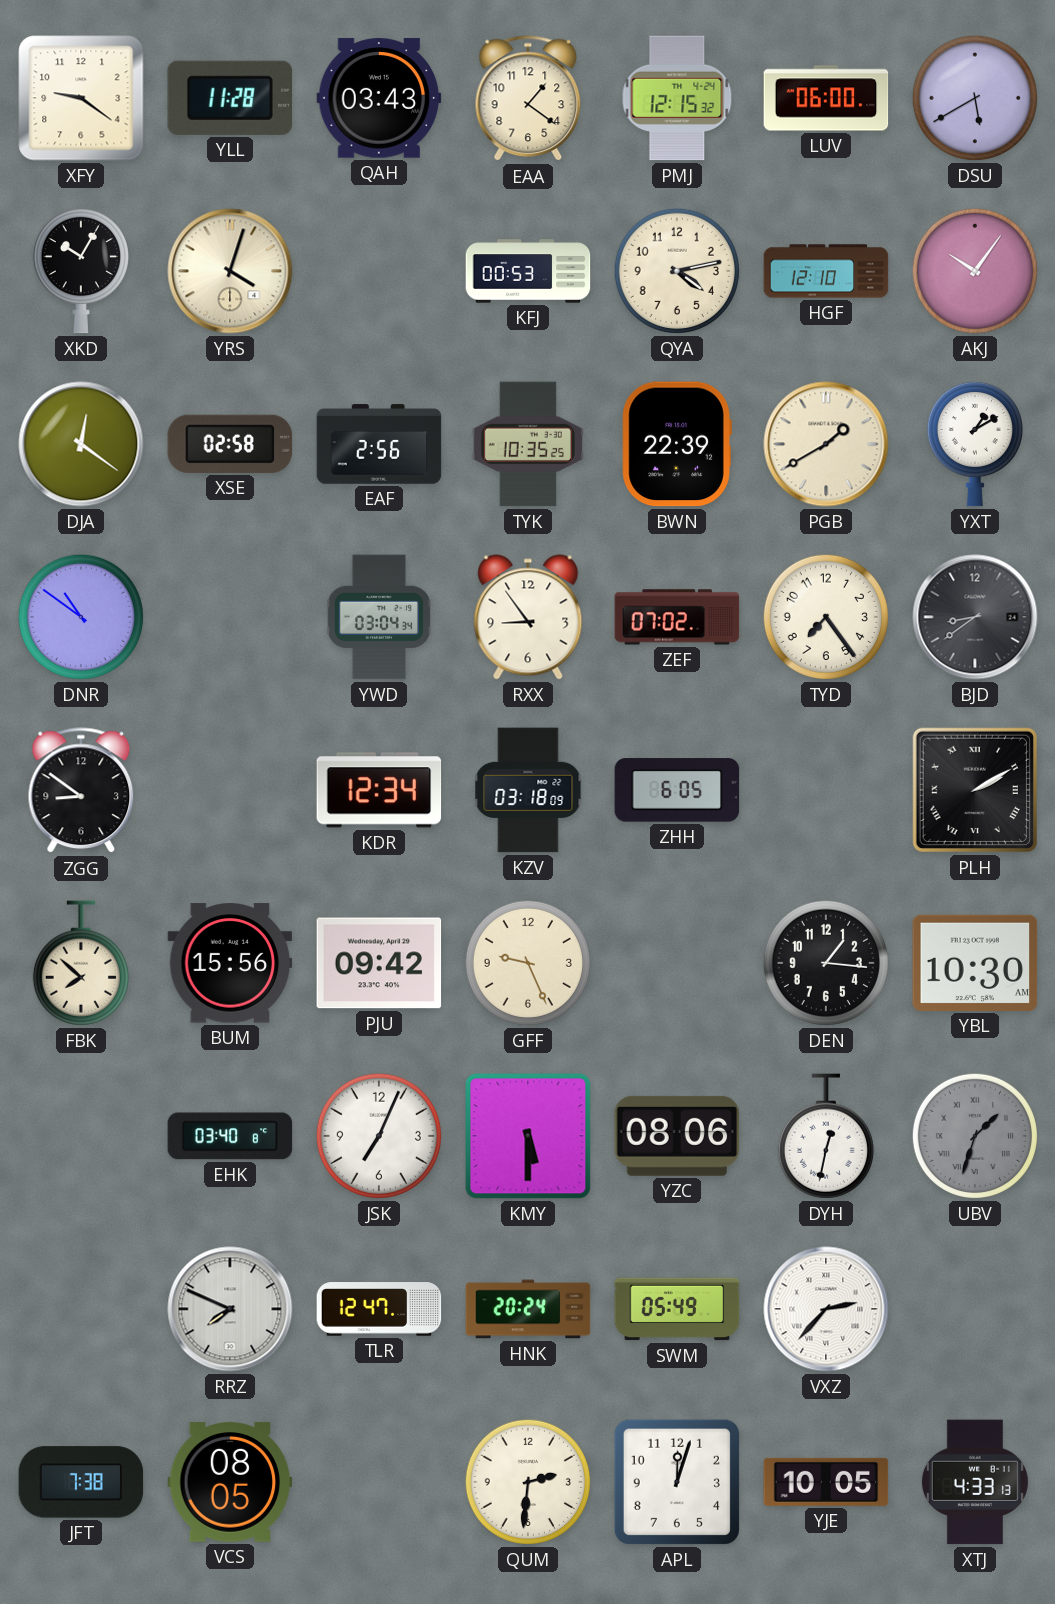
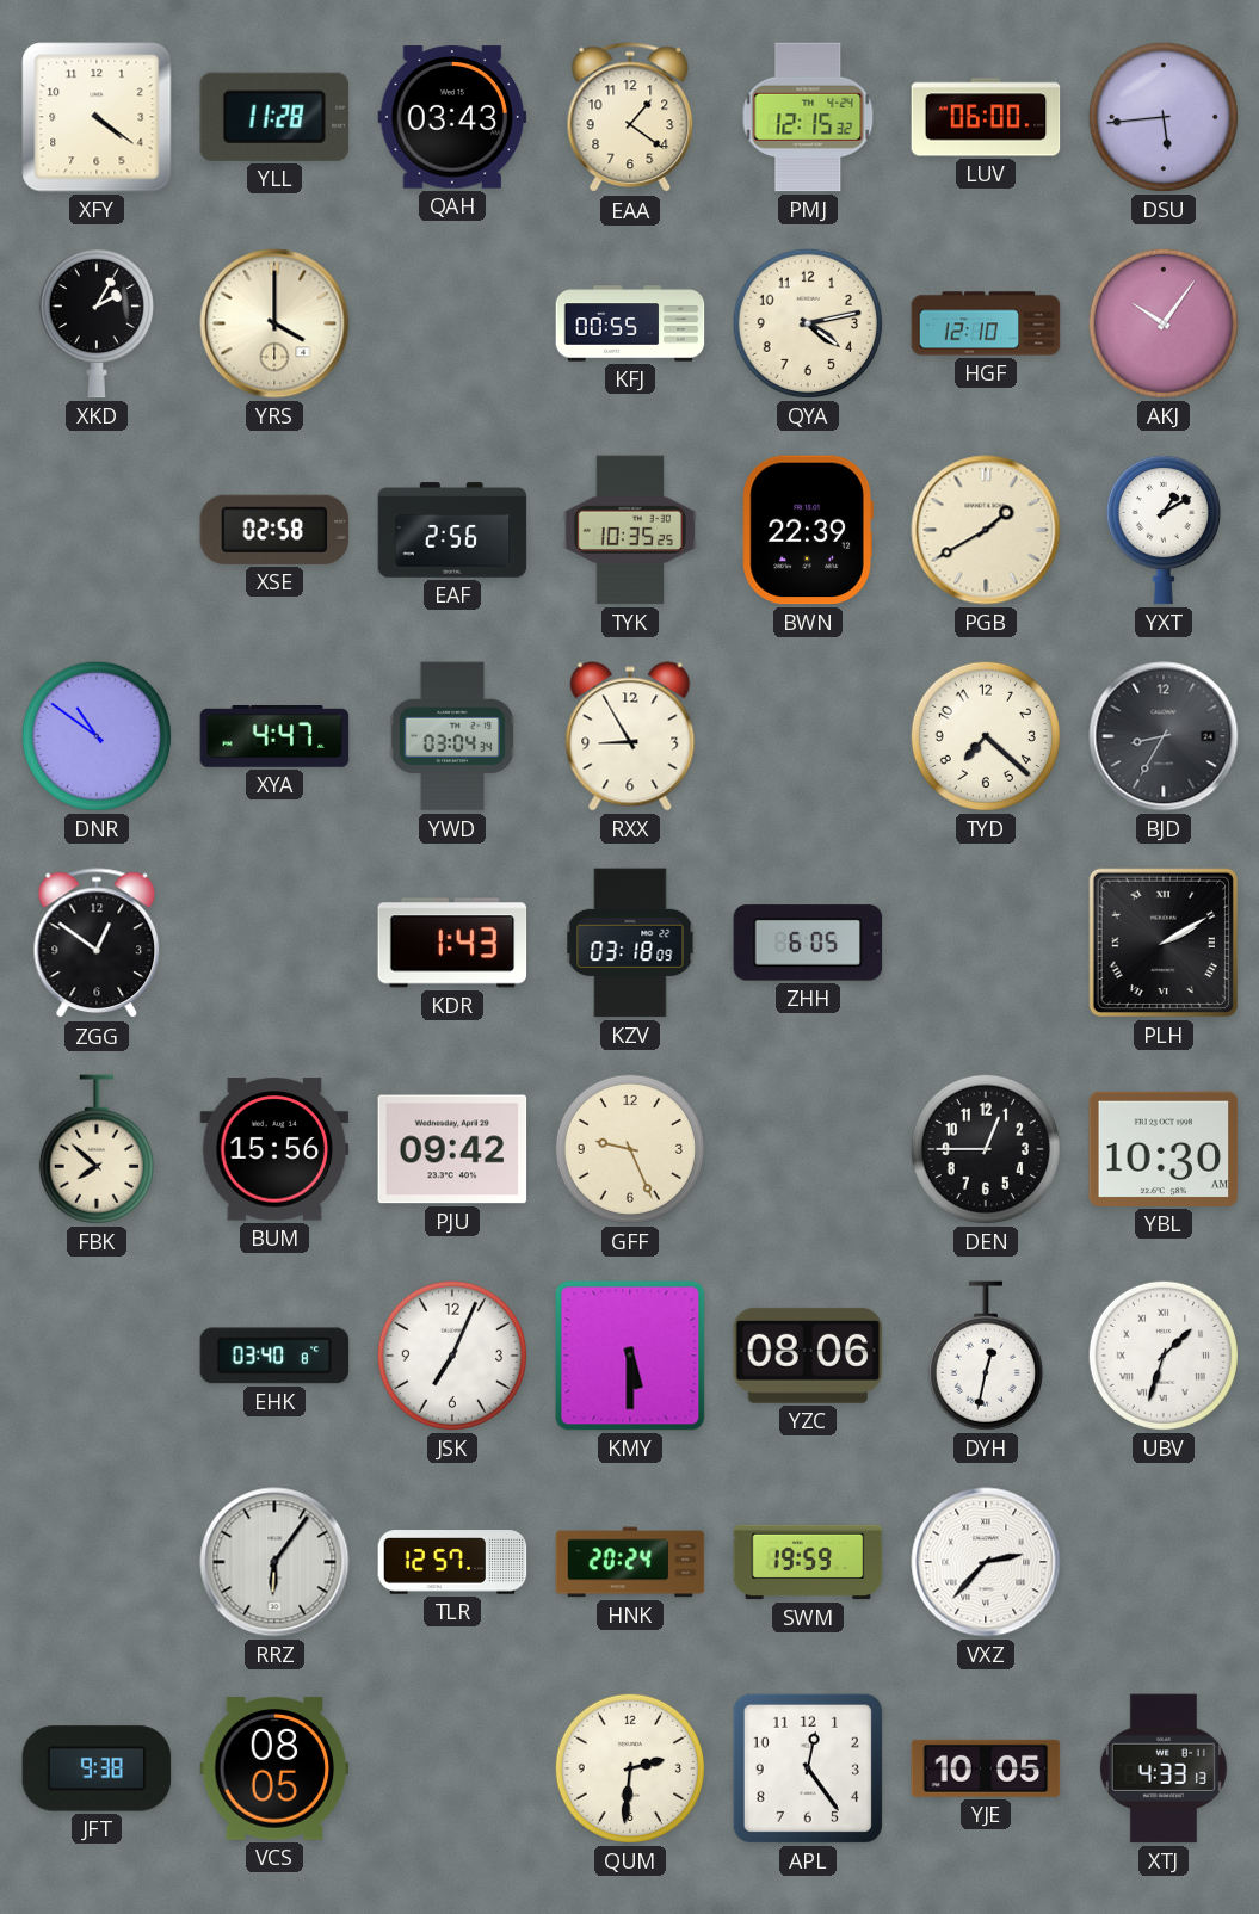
XFY: 9:21 -> 4:21 (97, 117)
DSU: 5:40 -> 5:44 (1164, 117)
XKD: 10:05 -> 2:05 (97, 323)
YRS: 4:03 -> 4:00 (274, 323)
KFJ: 00:53 -> 00:55 (630, 323)
DJA: 12:21 -> none (81, 444)
XYA: none -> 4:47 (274, 737)
RXX: 8:54 -> 8:55 (630, 736)
ZEF: 07:02 -> none (677, 617)
TYD: 7:24 -> 7:22 (986, 736)
BJD: 8:39 -> 8:35 (1164, 736)
ZGG: 8:51 -> 12:51 (97, 944)
KDR: 12:34 -> 1:43 (452, 943)
DEN: 1:16 -> 12:45 (986, 1149)
UBV dial: grey -> white (1164, 1356)
RRZ: 7:49 -> 6:06 (274, 1562)
TLR: 12:47 -> 12:57 (452, 1562)
SWM: 05:49 -> 19:59 (808, 1562)
JFT: 7:38 -> 9:38 (97, 1768)
APL: 12:03 -> 12:24 (808, 1768)
